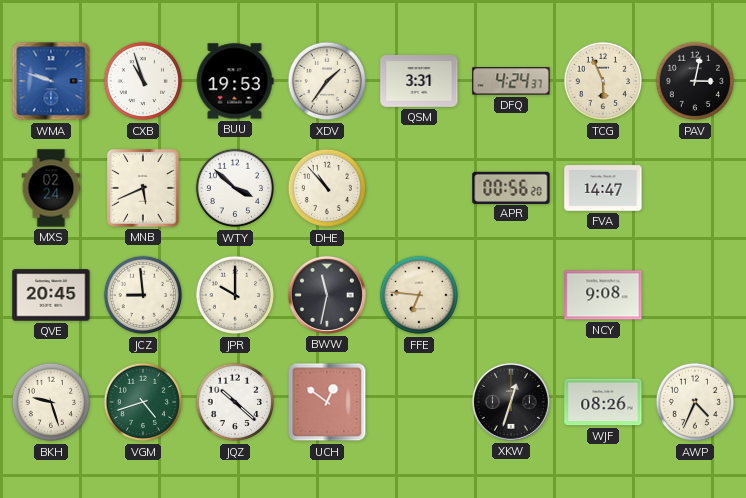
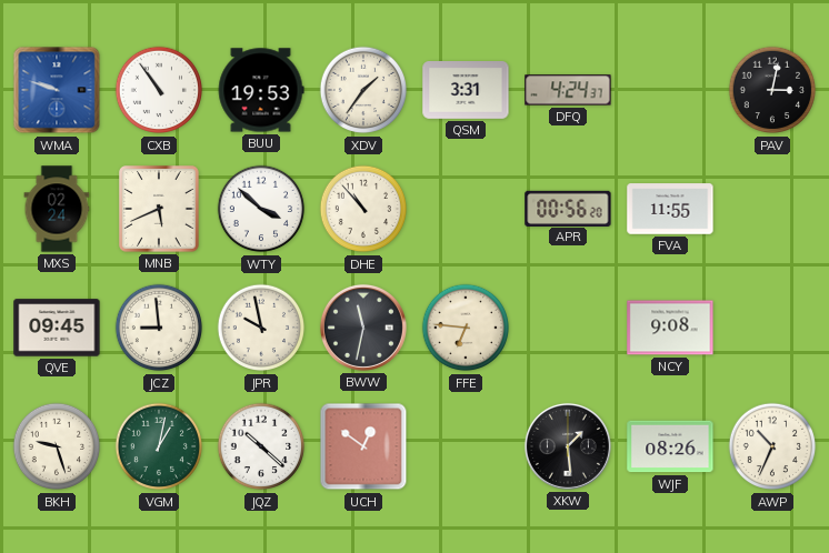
CXB: 10:57 -> 10:54 (159, 90)
TCG: 5:56 -> none (603, 81)
FVA: 14:47 -> 11:55 (670, 209)
QVE: 20:45 -> 09:45 (57, 328)
JPR: 10:00 -> 9:58 (261, 328)
VGM: 4:42 -> 1:02 (159, 446)
XKW: 12:33 -> 1:29 (568, 446)
AWP: 4:34 -> 10:34 (772, 446)
